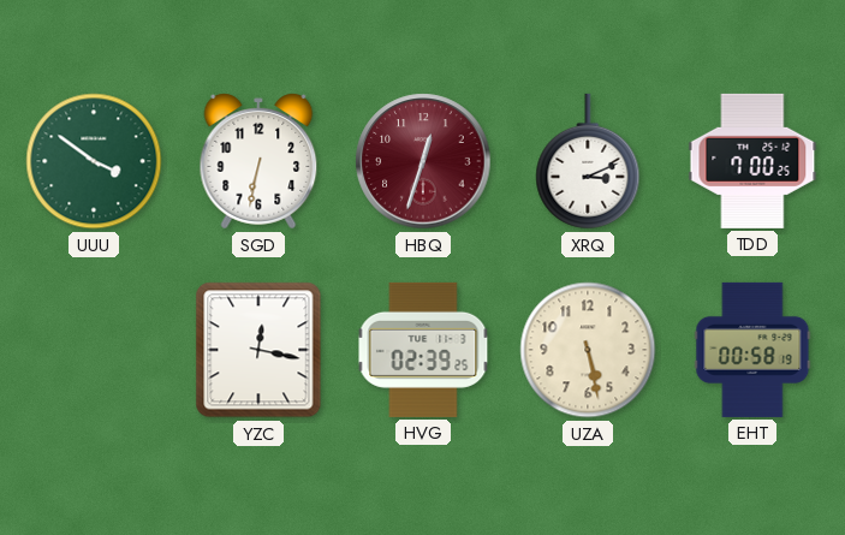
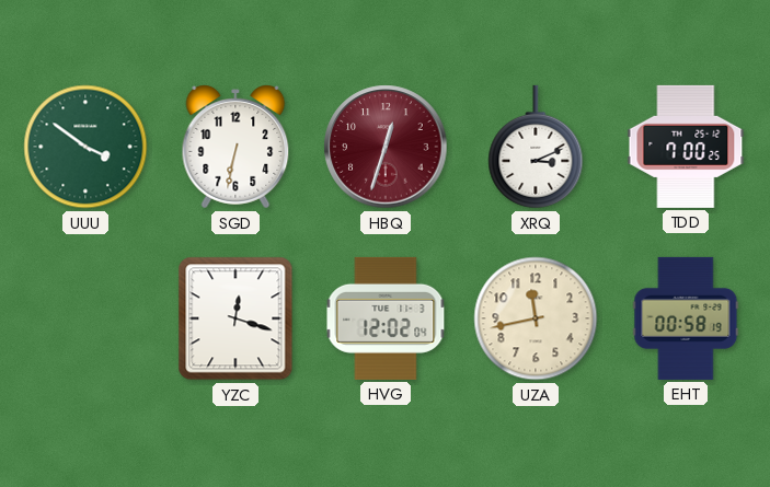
YZC: 12:17 -> 12:18 (235, 318)
HVG: 02:39 -> 12:02 (386, 318)
UZA: 5:28 -> 11:43 (536, 318)
